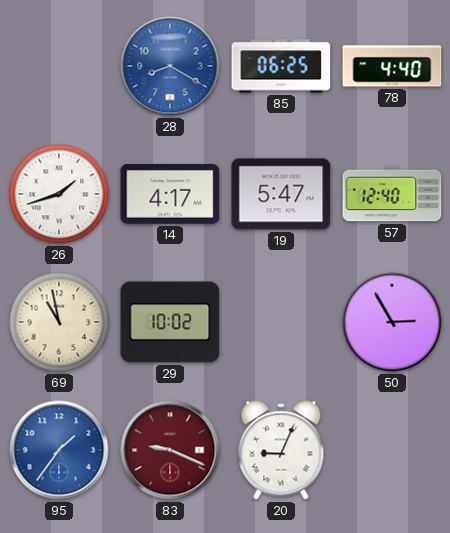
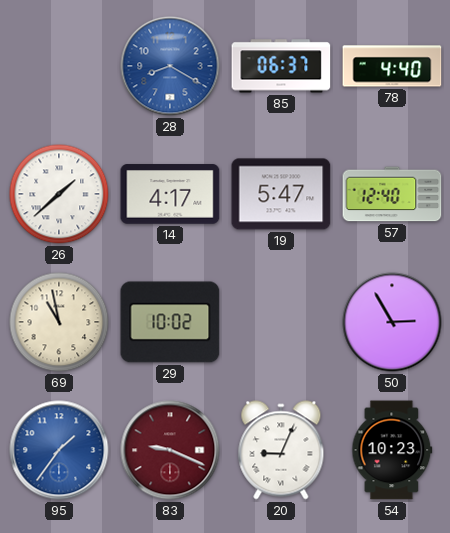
85: 06:25 -> 06:37 (281, 66)
26: 1:42 -> 1:38 (59, 194)
54: none -> 10:23 (392, 450)
